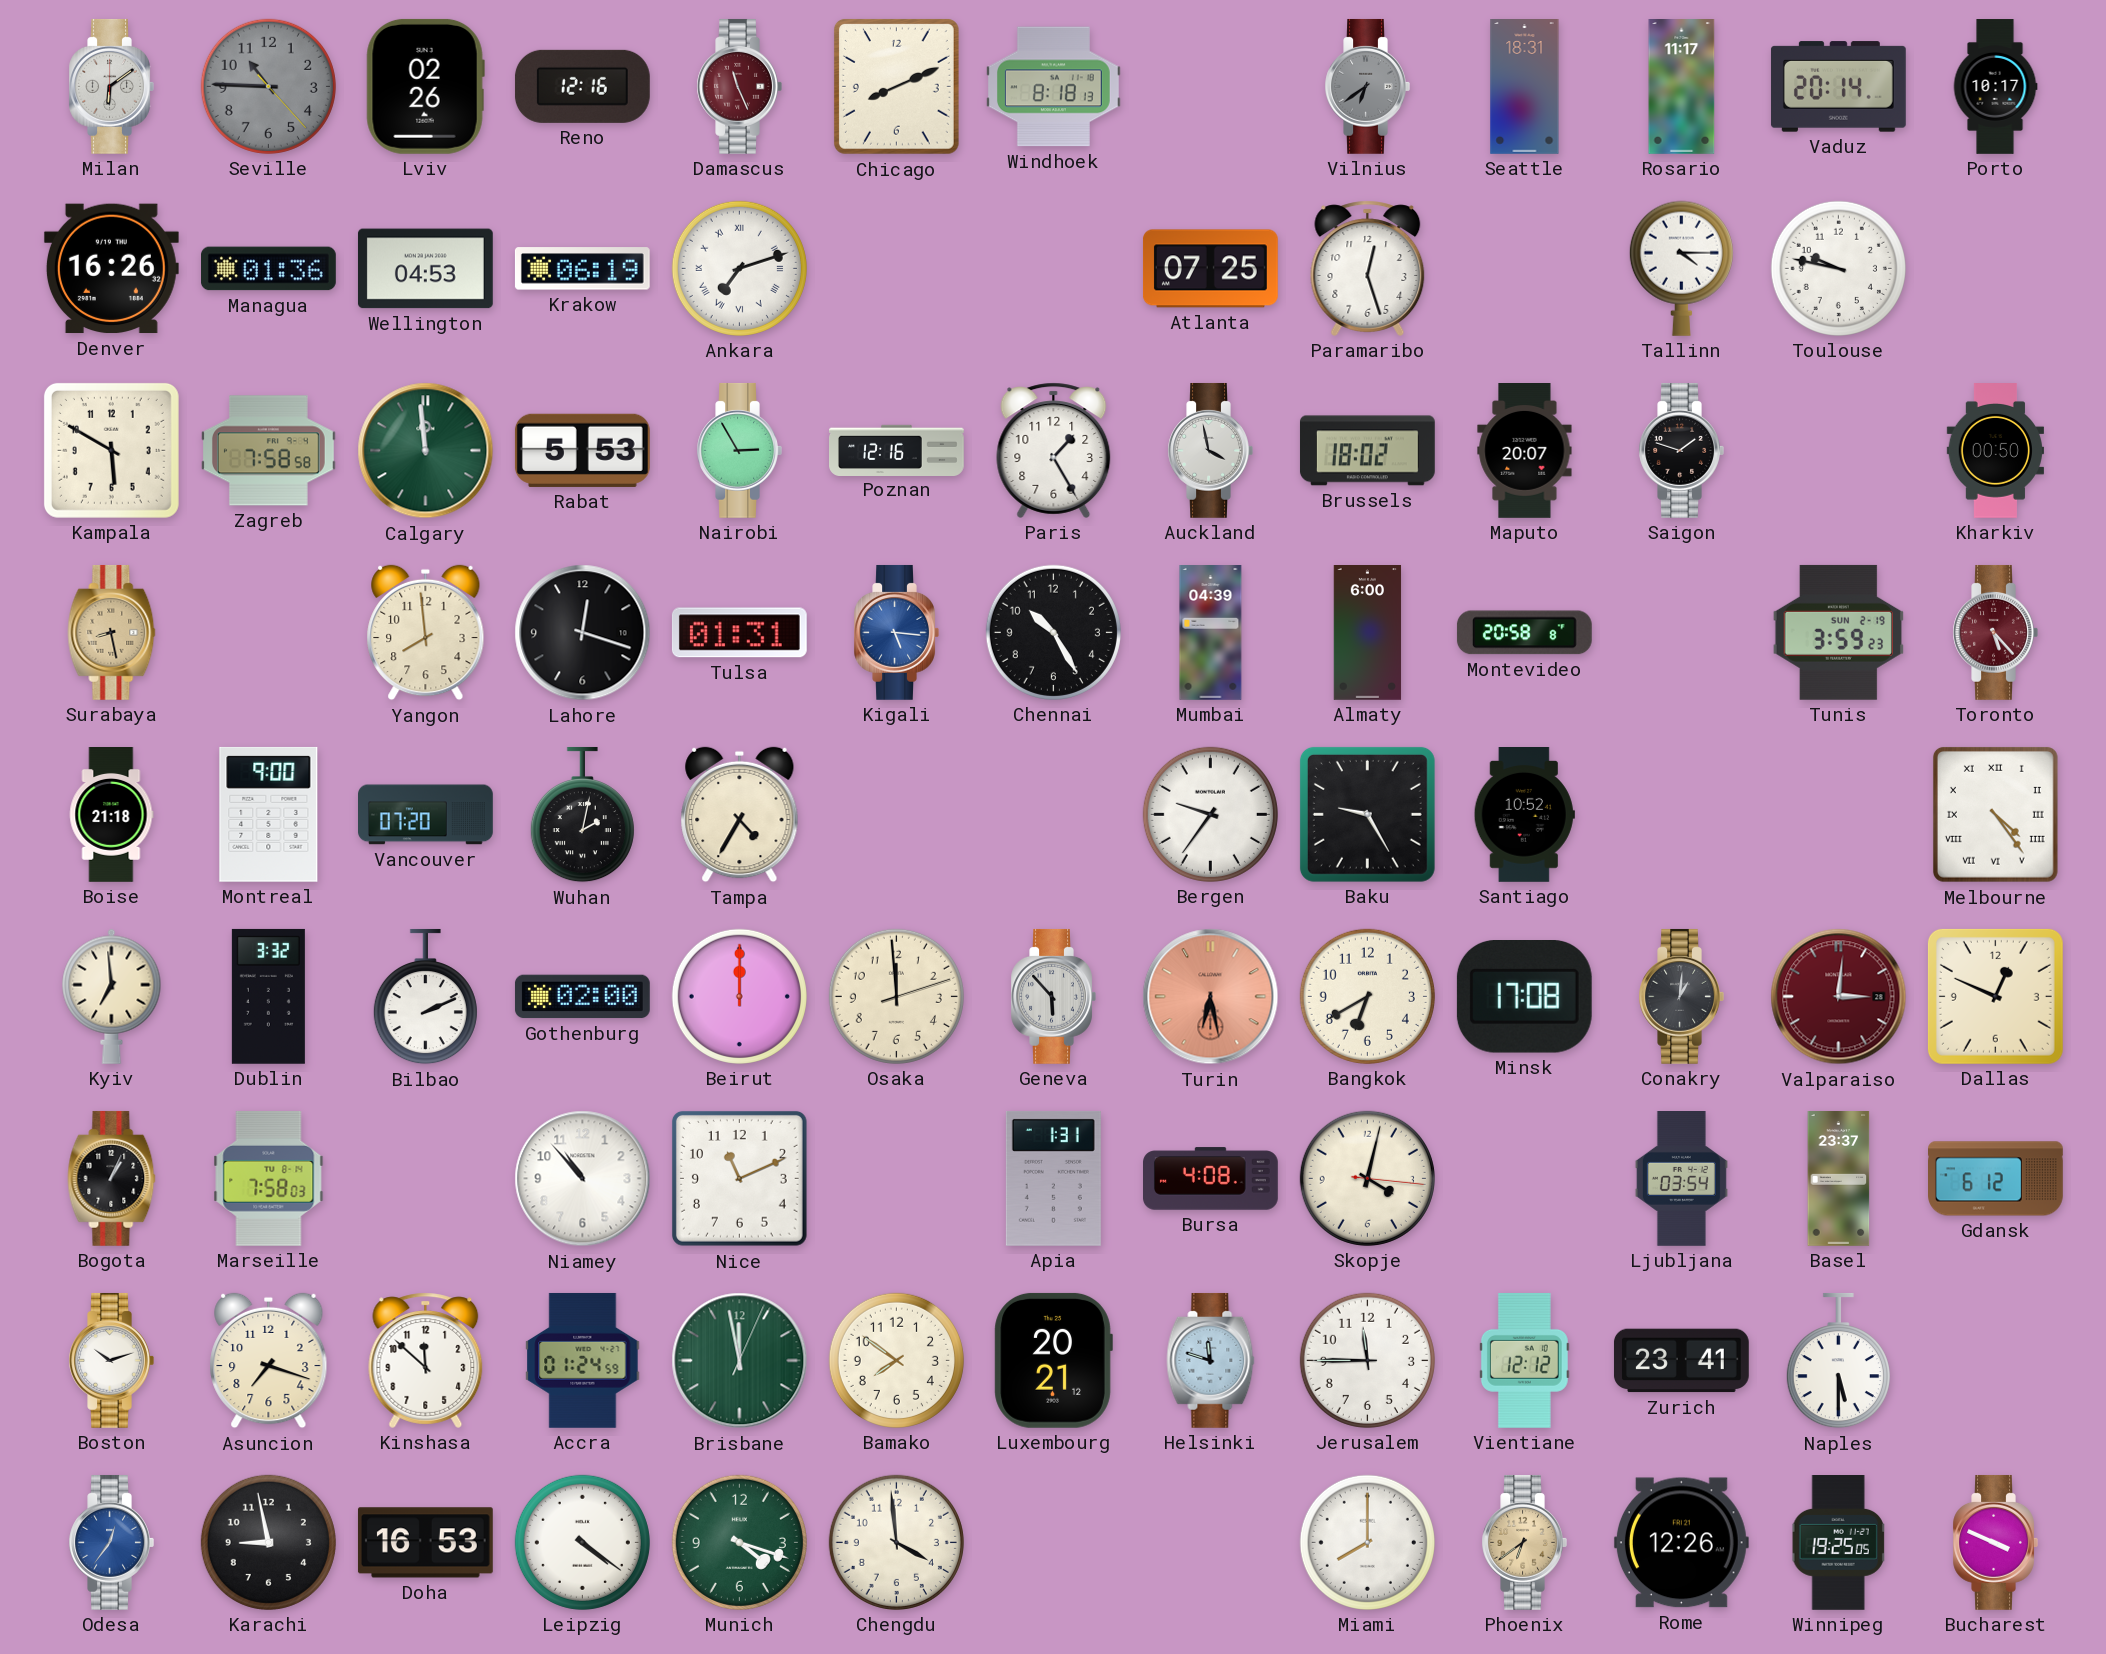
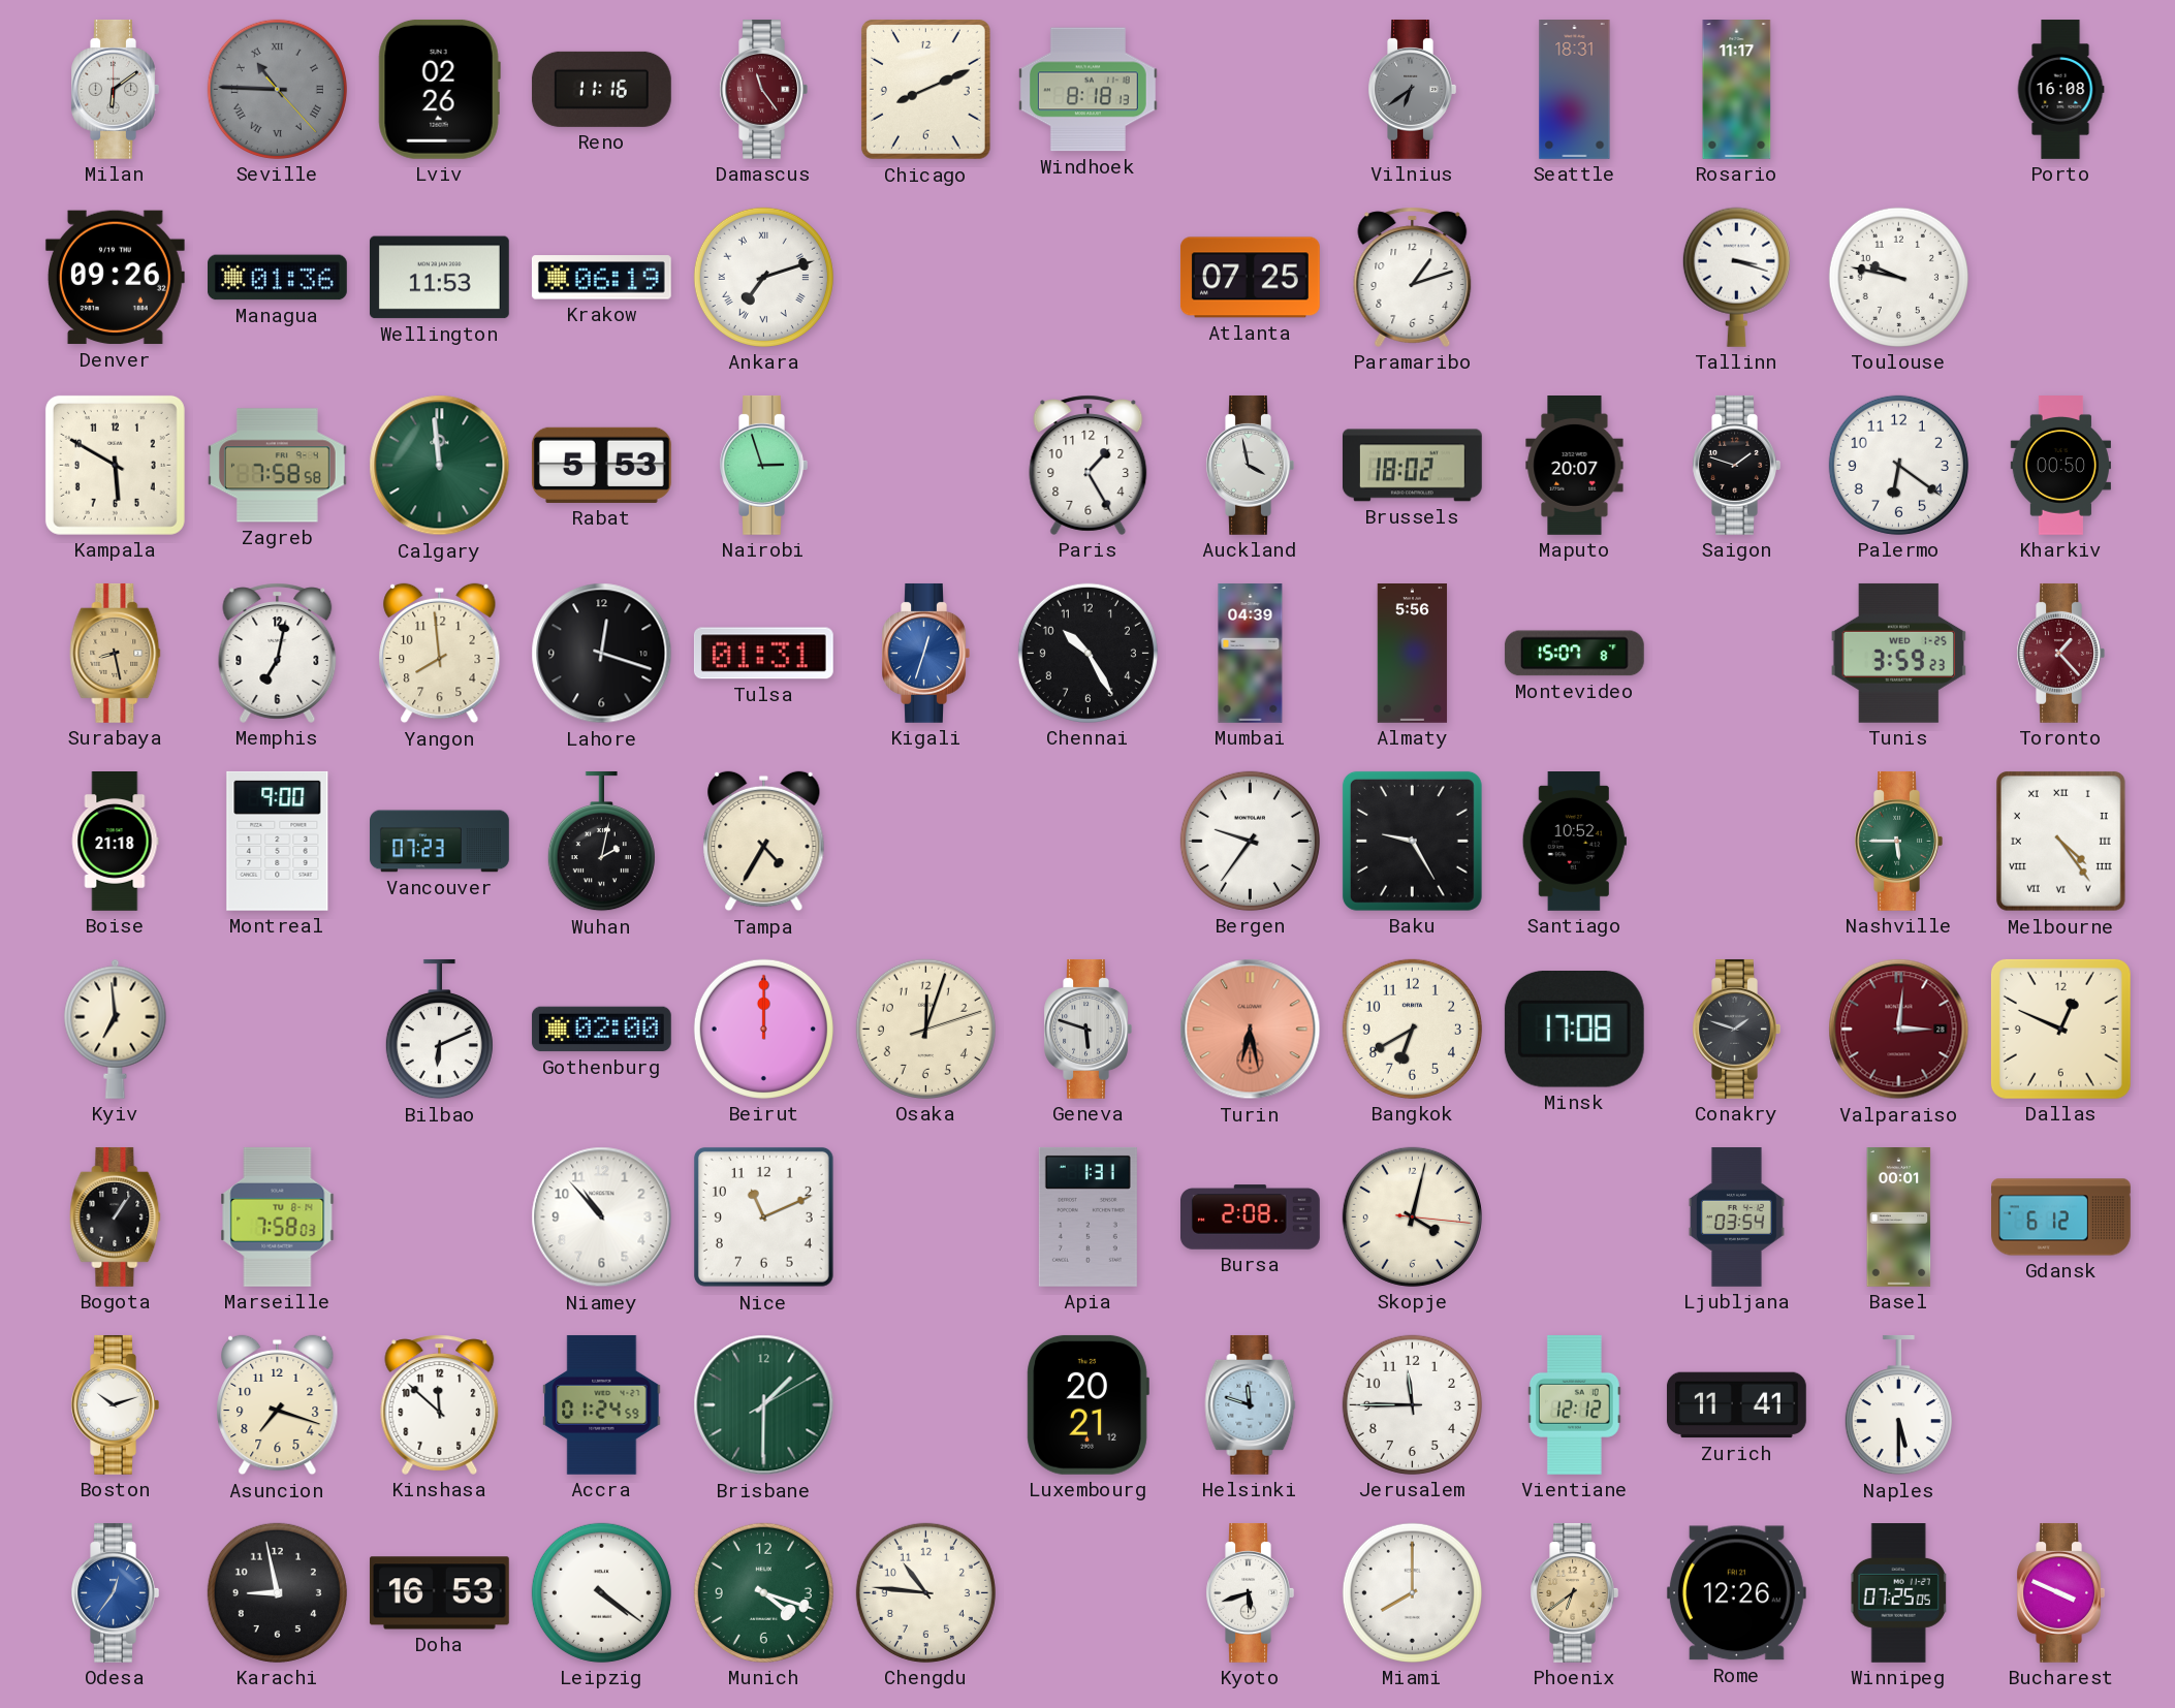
Seville numerals: Arabic -> Roman (277, 89)
Reno: 12:16 -> 11:16 (601, 89)
Damascus: 11:26 -> 11:24 (763, 89)
Vaduz: 20:14 -> none (1838, 87)
Porto: 10:17 -> 16:08 (2060, 90)
Denver: 16:26 -> 09:26 (115, 278)
Wellington: 04:53 -> 11:53 (439, 278)
Paramaribo: 12:27 -> 1:12 (1413, 277)
Tallinn: 4:15 -> 3:18 (1736, 277)
Nairobi: 2:55 -> 2:57 (763, 465)
Poznan: 12:16 -> none (897, 450)
Palermo: none -> 6:21 (1898, 465)
Memphis: none -> 7:02 (278, 653)
Kigali: 5:16 -> 12:33 (925, 653)
Almaty: 6:00 -> 5:56 (1413, 654)
Montevideo: 20:58 -> 15:07 (1574, 654)
Tunis date: SUN 2-19 -> WED 1-25 (1898, 653)
Toronto: 5:23 -> 1:23 (2060, 653)
Vancouver: 07:20 -> 07:23 (440, 842)
Nashville: none -> 5:45 (1898, 841)
Dublin: 3:32 -> none (268, 996)
Bilbao: 2:11 -> 6:11 (439, 1030)
Osaka: 11:59 -> 12:03 (925, 1029)
Geneva: 5:53 -> 5:48 (1087, 1029)
Conakry: 1:01 -> 1:48 (1736, 1029)
Bogota: 1:04 -> 1:06 (116, 1216)
Bursa: 4:08 -> 2:08 (1251, 1217)
Basel: 23:37 -> 00:01 (1899, 1217)
Brisbane: 11:58 -> 1:30 (764, 1405)
Bamako: 7:51 -> none (896, 1360)
Zurich: 23:41 -> 11:41 (1737, 1405)
Chengdu: 3:59 -> 10:46 (925, 1592)
Kyoto: none -> 5:42 (1250, 1592)
Winnipeg: 19:25 -> 07:25 (1899, 1593)
